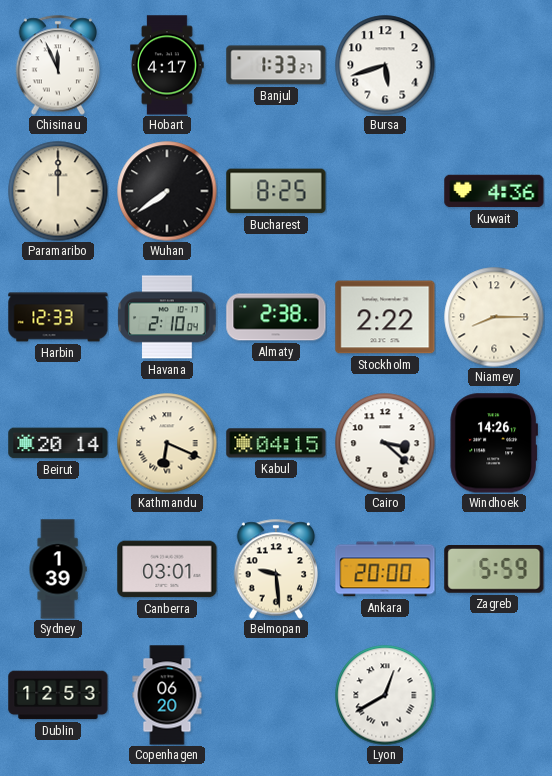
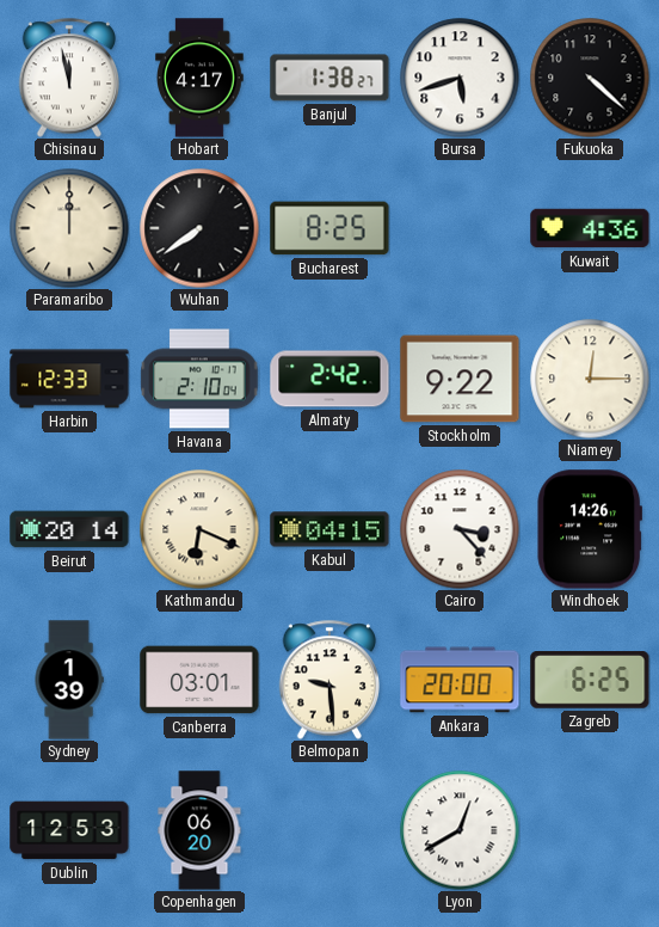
Chisinau: 11:56 -> 11:58 (69, 78)
Banjul: 1:33 -> 1:38 (329, 78)
Fukuoka: none -> 4:22 (590, 78)
Almaty: 2:38 -> 2:42 (329, 379)
Stockholm: 2:22 -> 9:22 (460, 379)
Niamey: 8:15 -> 12:15 (590, 379)
Cairo: 3:22 -> 3:23 (460, 529)
Zagreb: 5:59 -> 6:25 (590, 681)
